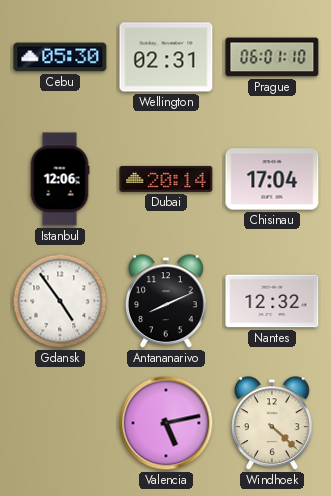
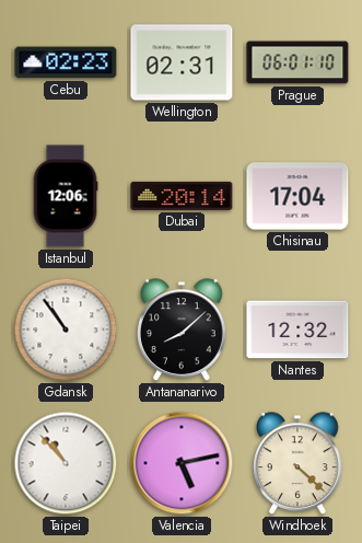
Cebu: 05:30 -> 02:23 (66, 62)
Gdansk: 4:54 -> 10:54 (66, 330)
Antananarivo: 8:11 -> 8:08 (183, 331)
Taipei: none -> 10:53 (66, 463)
